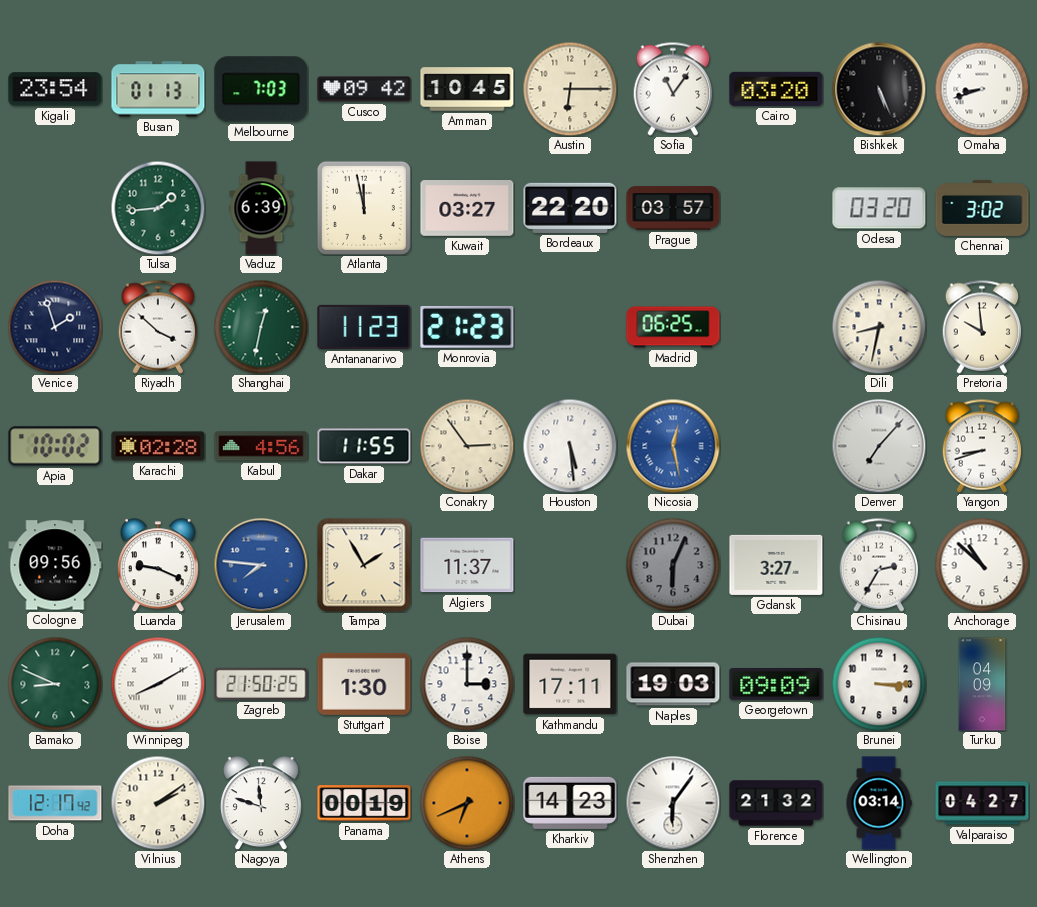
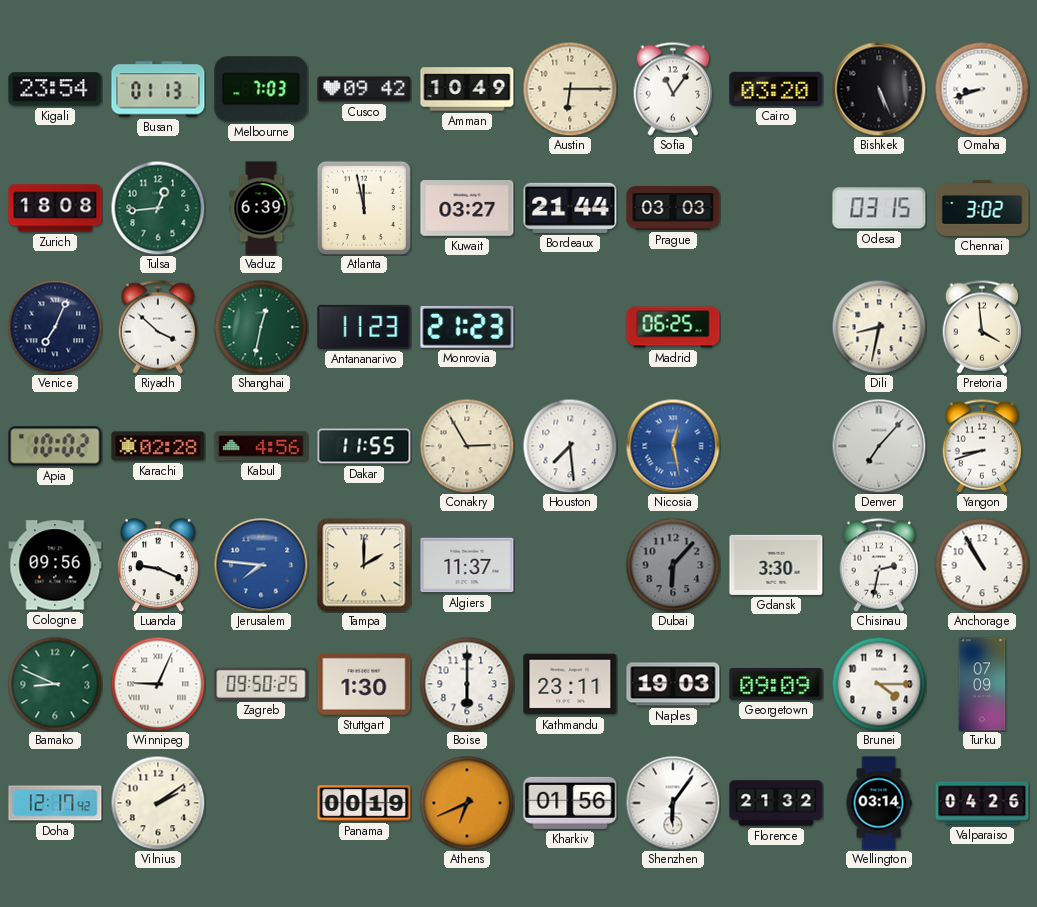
Amman: 10:45 -> 10:49 (467, 89)
Zurich: none -> 18:08 (55, 208)
Tulsa: 1:44 -> 12:44 (158, 208)
Bordeaux: 22:20 -> 21:44 (570, 208)
Prague: 03:57 -> 03:03 (673, 208)
Odesa: 03:20 -> 03:15 (879, 208)
Venice: 1:57 -> 7:04 (55, 327)
Pretoria: 9:59 -> 3:59 (982, 327)
Conakry: 2:54 -> 2:55 (467, 446)
Houston: 5:29 -> 7:29 (570, 446)
Tampa: 1:55 -> 2:00 (364, 565)
Dubai: 6:04 -> 6:07 (673, 565)
Gdansk: 3:27 -> 3:30 (776, 565)
Chisinau: 2:35 -> 2:32 (879, 565)
Anchorage: 10:52 -> 10:55 (982, 565)
Winnipeg: 8:10 -> 9:04 (158, 684)
Zagreb: 21:50 -> 09:50 (261, 684)
Boise: 3:00 -> 6:00 (467, 684)
Kathmandu: 17:11 -> 23:11 (570, 684)
Brunei: 3:15 -> 4:15 (879, 684)
Turku: 04:09 -> 07:09 (982, 684)
Nagoya: 11:48 -> none (261, 803)
Kharkiv: 14:23 -> 01:56 (570, 803)
Valparaiso: 04:27 -> 04:26 (982, 803)
